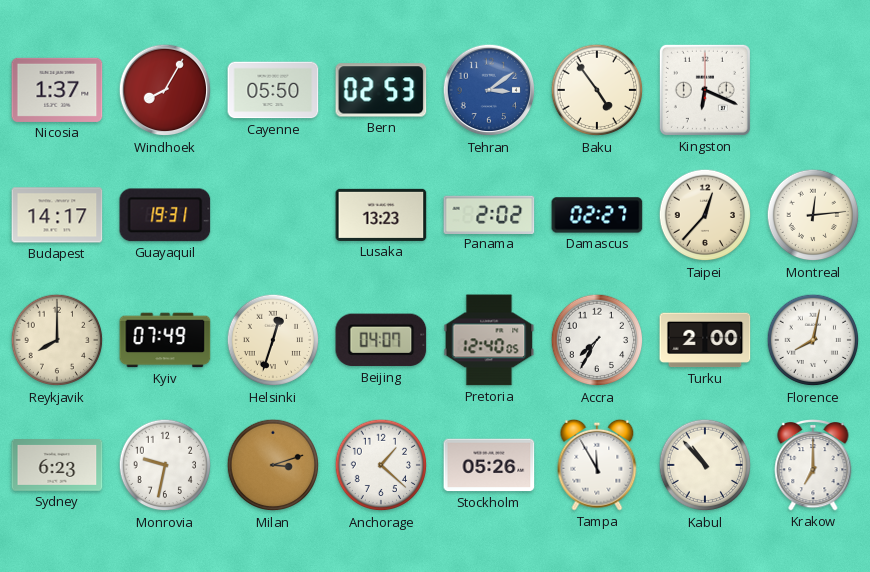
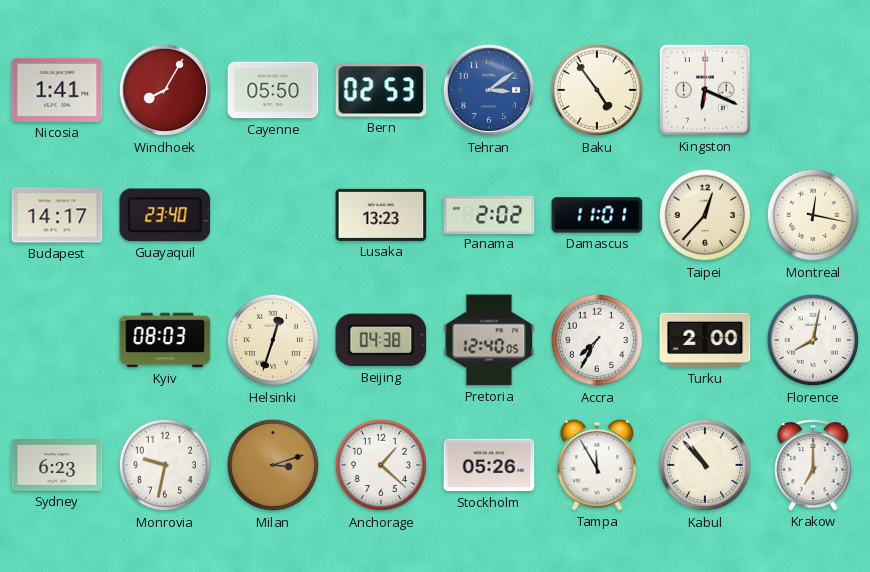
Nicosia: 1:37 -> 1:41 (57, 90)
Guayaquil: 19:31 -> 23:40 (165, 215)
Damascus: 02:27 -> 11:01 (597, 215)
Montreal: 12:14 -> 12:17 (813, 215)
Reykjavik: 8:00 -> none (57, 340)
Kyiv: 07:49 -> 08:03 (165, 340)
Beijing: 04:07 -> 04:38 (381, 340)
